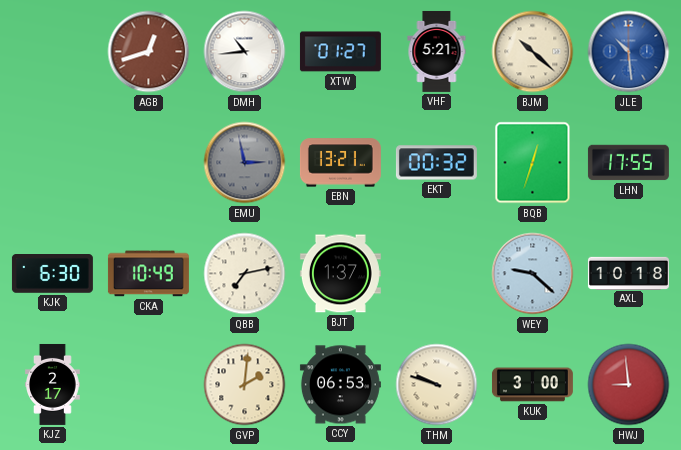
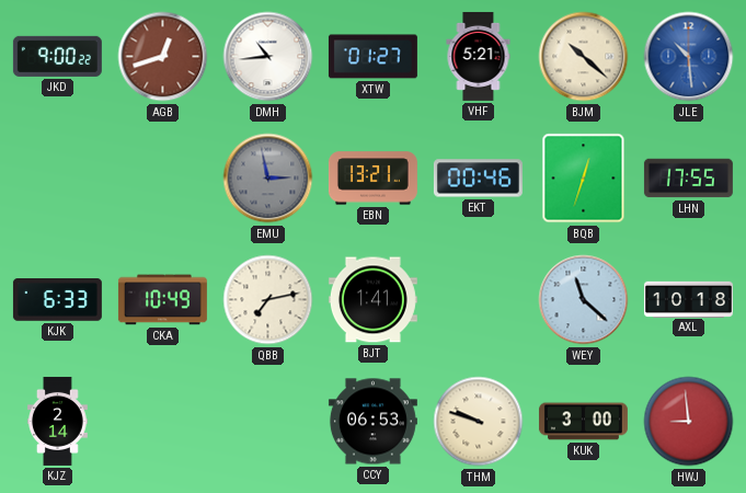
JKD: none -> 9:00 (57, 56)
EKT: 00:32 -> 00:46 (478, 179)
KJK: 6:30 -> 6:33 (57, 300)
BJT: 1:37 -> 1:41 (372, 300)
WEY: 9:22 -> 11:22 (584, 300)
KJZ: 2:17 -> 2:14 (58, 421)
GVP: 2:01 -> none (245, 385)
